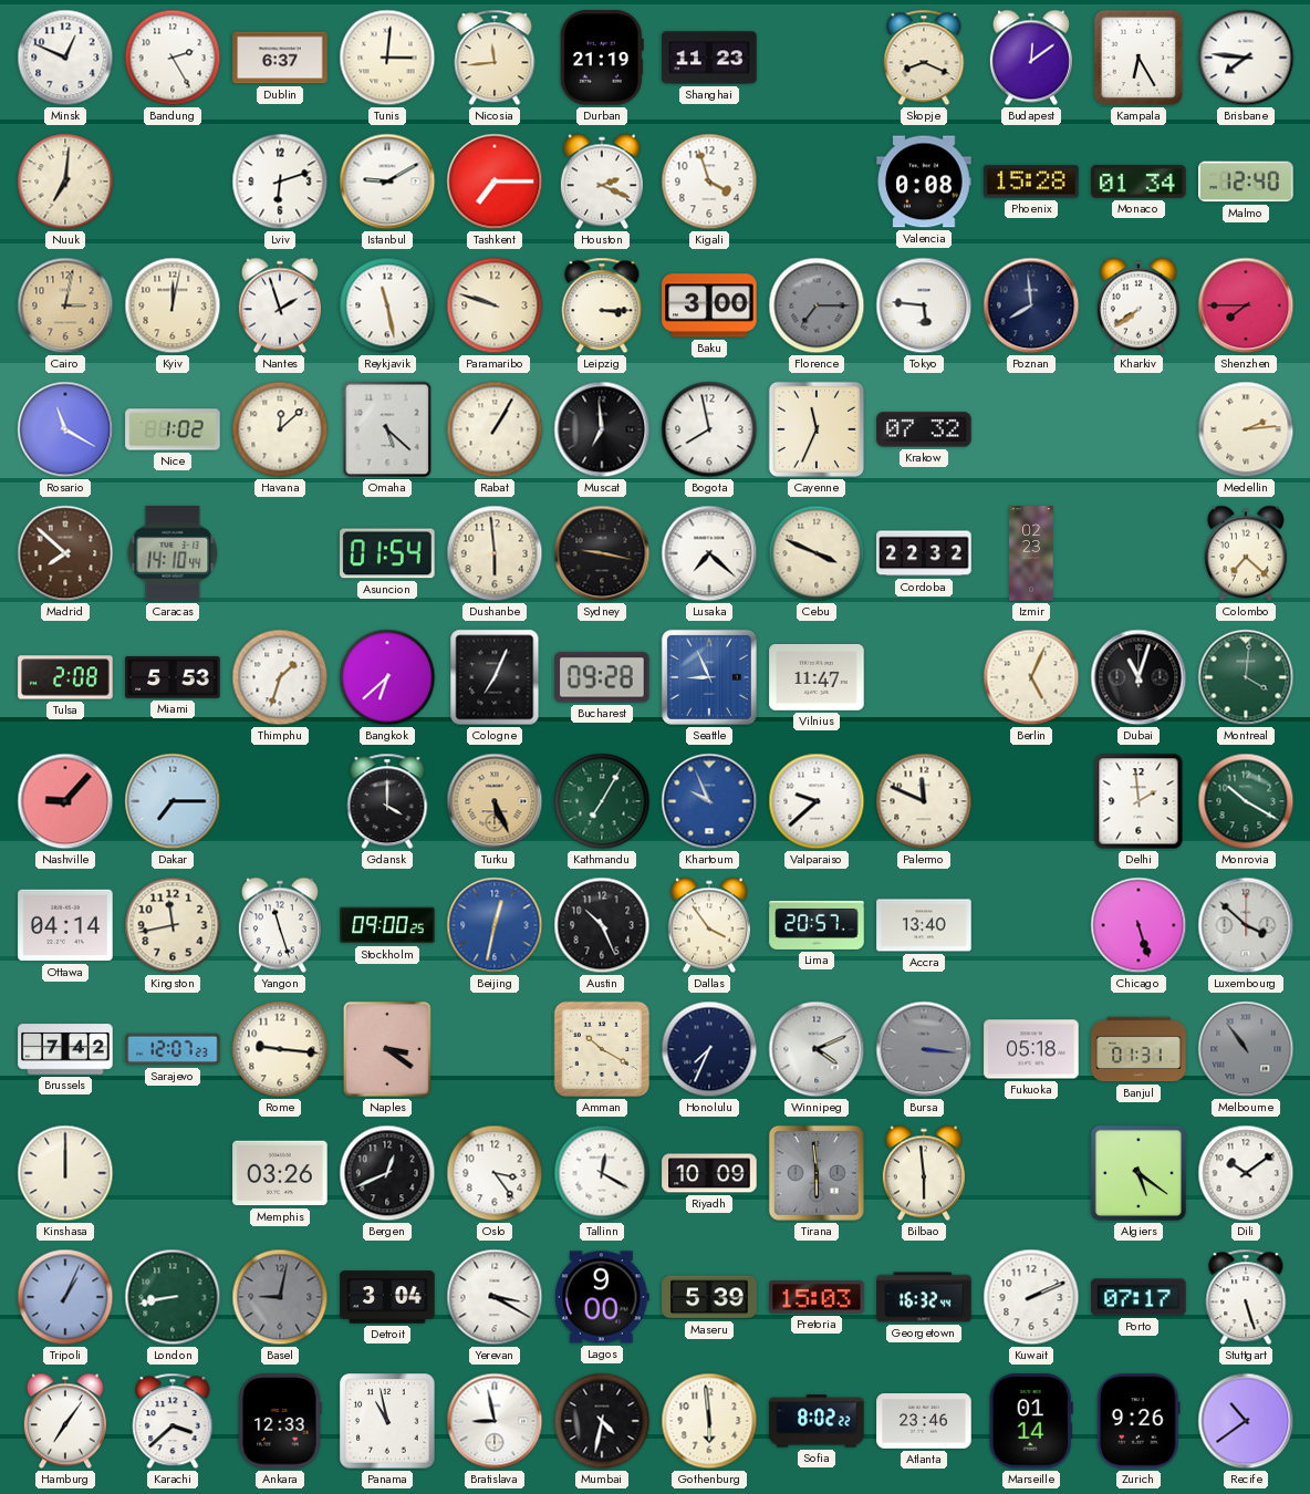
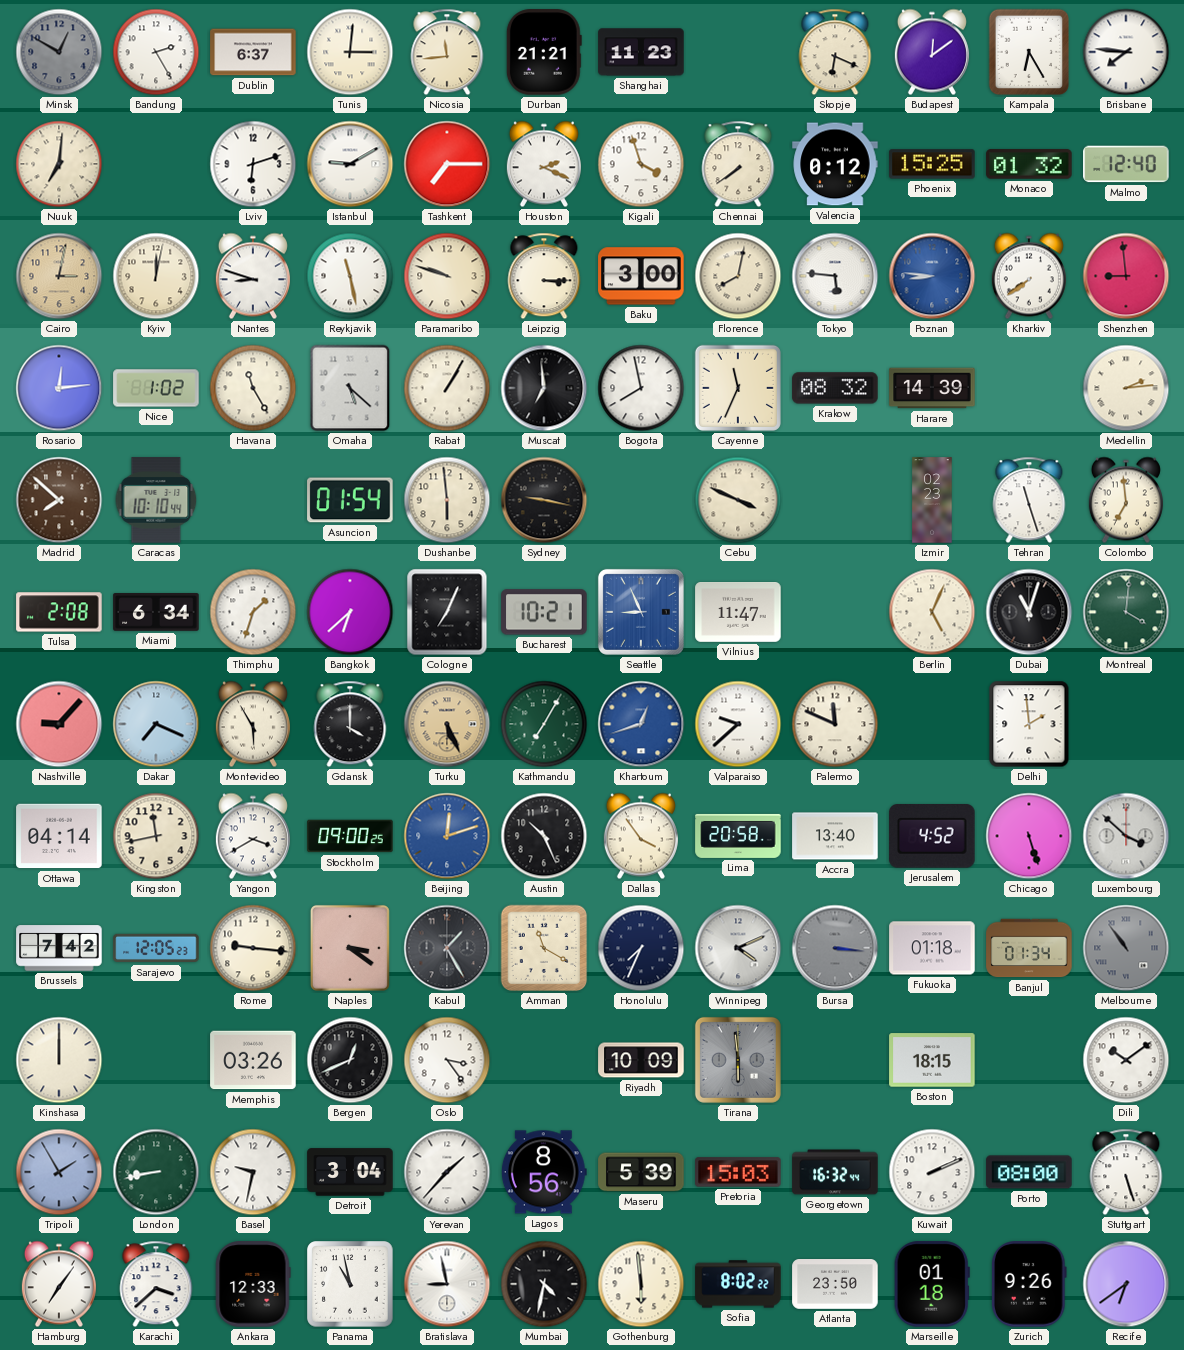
Minsk: 12:49 -> 12:50 (59, 52)
Minsk dial: white -> grey (59, 52)
Durban: 21:19 -> 21:21 (544, 52)
Skopje: 8:19 -> 6:19 (835, 52)
Chennai: none -> 7:39 (738, 164)
Valencia: 0:08 -> 0:12 (835, 164)
Phoenix: 15:28 -> 15:25 (932, 164)
Monaco: 01:34 -> 01:32 (1029, 164)
Nantes: 1:57 -> 8:48 (253, 276)
Florence: 7:15 -> 8:02 (738, 276)
Florence dial: grey -> cream (738, 276)
Poznan: 7:59 -> 8:46 (932, 276)
Poznan dial: navy -> blue (932, 276)
Shenzhen: 7:45 -> 8:59 (1126, 276)
Rosario: 11:20 -> 12:14 (59, 388)
Havana: 12:08 -> 11:25 (253, 388)
Krakow: 07:32 -> 08:32 (835, 388)
Harare: none -> 14:39 (932, 388)
Caracas: 14:10 -> 10:10 (156, 500)
Lusaka: 7:22 -> none (709, 553)
Cordoba: 22:32 -> none (924, 553)
Tehran: none -> 11:27 (1029, 500)
Colombo: 7:22 -> 6:59 (1126, 500)
Miami: 5:53 -> 6:34 (156, 613)
Bucharest: 09:28 -> 10:21 (544, 612)
Dakar: 7:15 -> 7:19 (156, 724)
Montevideo: none -> 5:55 (253, 724)
Khartoum: 9:56 -> 12:42 (641, 724)
Monrovia: 10:20 -> none (1246, 801)
Yangon: 11:27 -> 3:40 (253, 836)
Beijing: 12:32 -> 12:12 (447, 836)
Lima: 20:57 -> 20:58 (738, 836)
Jerusalem: none -> 4:52 (932, 837)
Sarajevo: 12:07 -> 12:05 (156, 948)
Kabul: none -> 1:25 (447, 948)
Amman: 10:20 -> 11:20 (544, 948)
Fukuoka: 05:18 -> 01:18 (932, 948)
Banjul: 01:31 -> 01:34 (1029, 948)
Tallinn: 12:20 -> none (602, 1173)
Bilbao: 5:59 -> none (924, 1173)
Boston: none -> 18:15 (932, 1060)
Algiers: 5:21 -> none (1139, 1173)
Tripoli: 1:04 -> 1:55 (59, 1172)
Basel: 9:02 -> 9:32 (253, 1172)
Basel dial: grey -> white (253, 1172)
Yerevan: 3:20 -> 1:37 (447, 1172)
Lagos: 9:00 -> 8:56 (544, 1172)
Porto: 07:17 -> 08:00 (1029, 1172)
Atlanta: 23:46 -> 23:50 (835, 1285)
Marseille: 01:14 -> 01:18 (932, 1284)
Recife: 10:39 -> 6:39 (1126, 1284)
